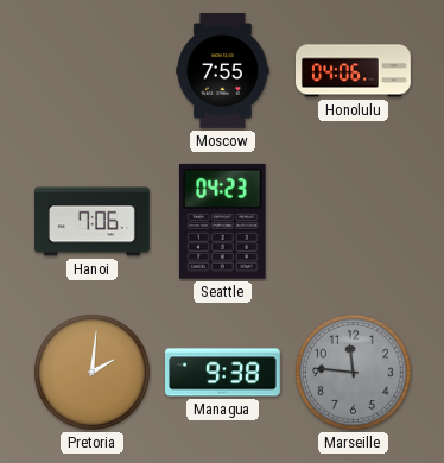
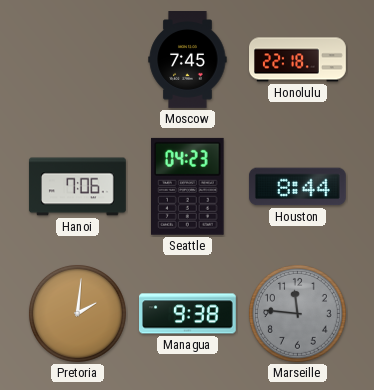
Moscow: 7:55 -> 7:45 (188, 60)
Honolulu: 04:06 -> 22:18 (298, 60)
Houston: none -> 8:44 (297, 187)
